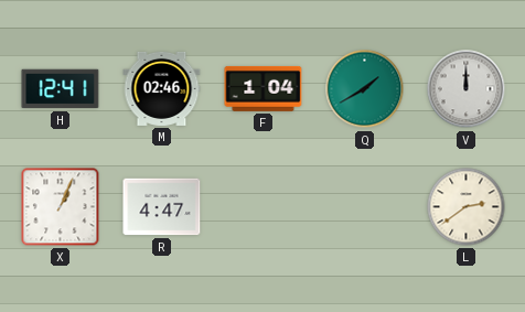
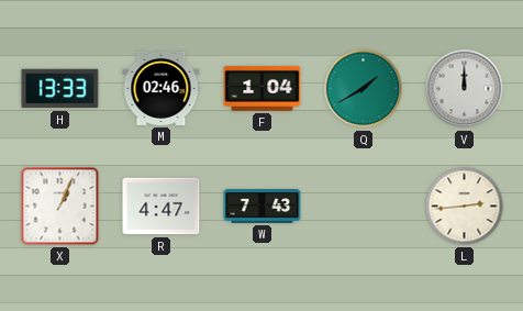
H: 12:41 -> 13:33 (60, 89)
W: none -> 7:43 (263, 207)
L: 2:39 -> 2:44 (465, 207)
